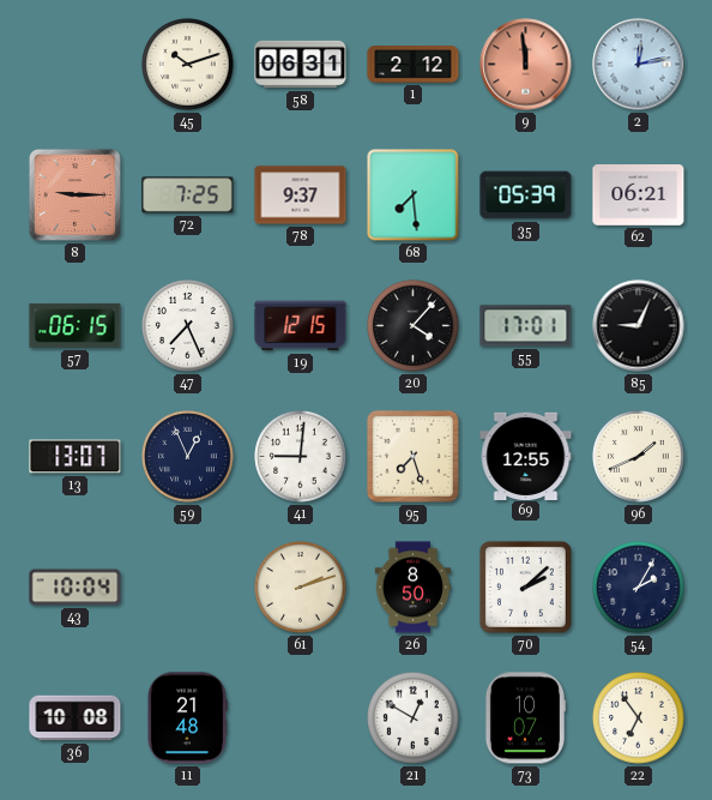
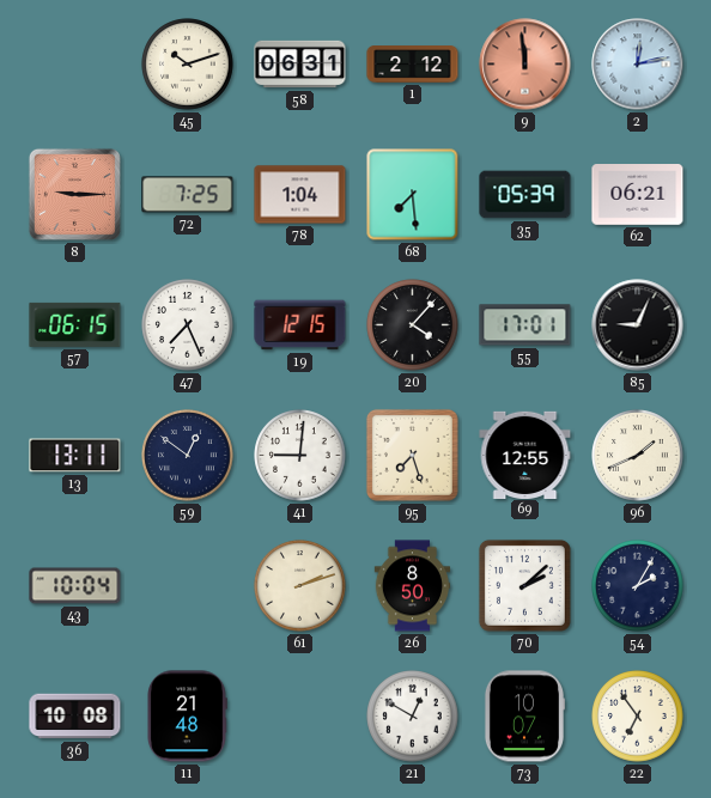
78: 9:37 -> 1:04 (300, 195)
13: 13:07 -> 13:11 (75, 456)
59: 12:56 -> 12:51 (188, 456)
